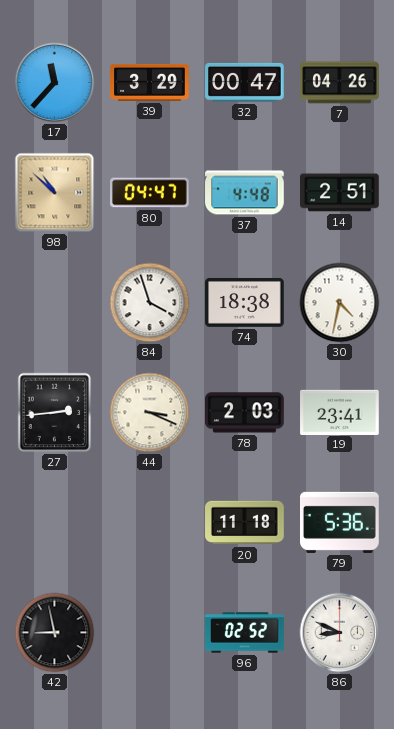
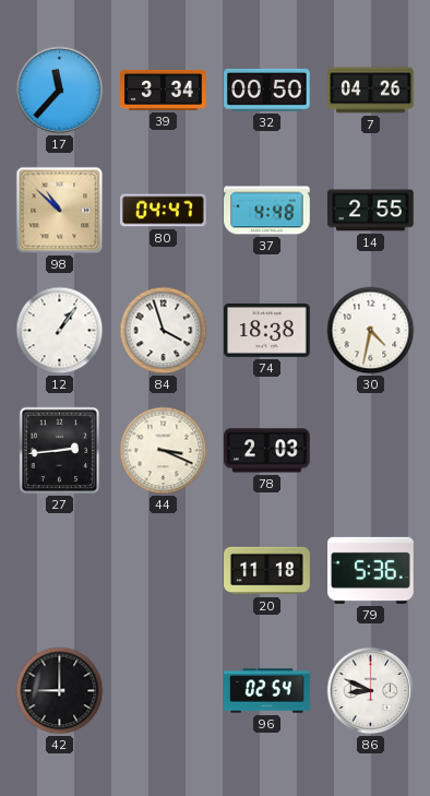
39: 3:29 -> 3:34 (164, 90)
32: 00:47 -> 00:50 (267, 90)
14: 2:51 -> 2:55 (371, 211)
12: none -> 1:06 (60, 331)
19: 23:41 -> none (340, 412)
42: 8:58 -> 9:00 (60, 691)
96: 02:52 -> 02:54 (267, 691)
